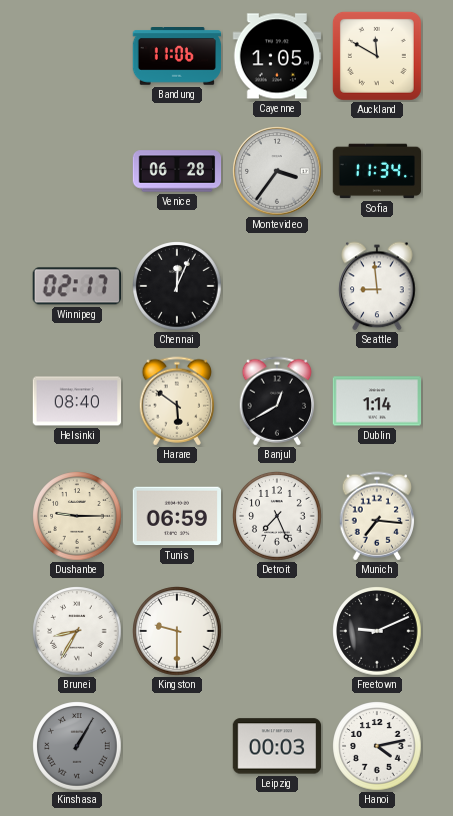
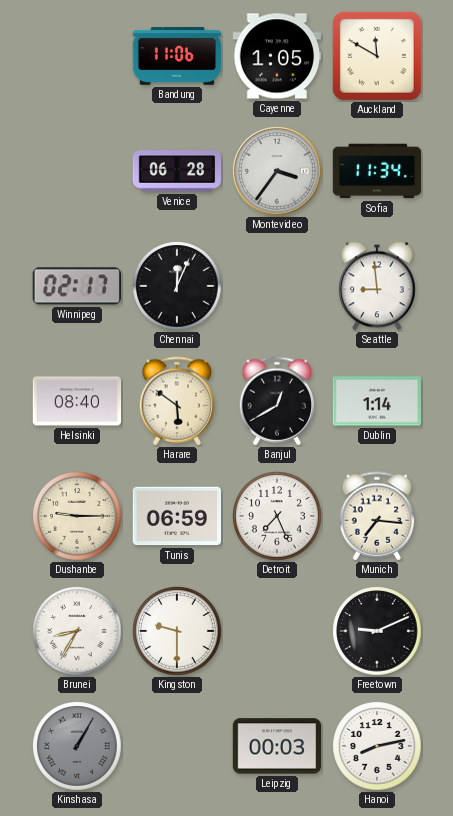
Hanoi: 4:13 -> 8:13 (377, 746)
